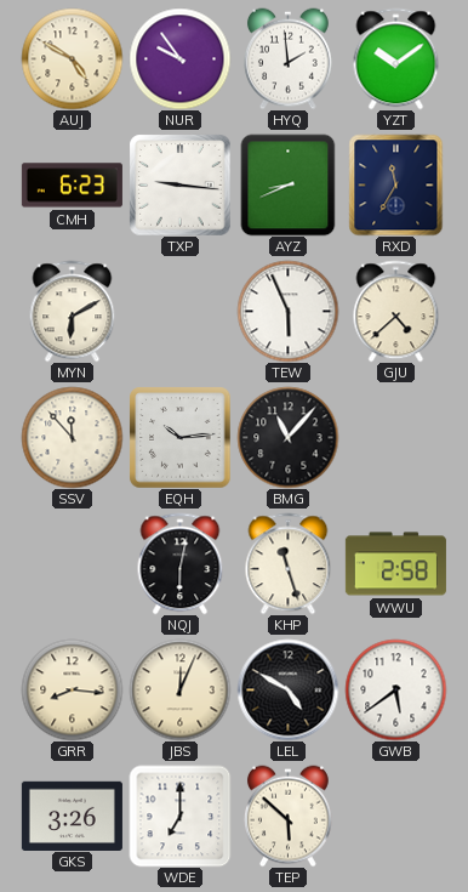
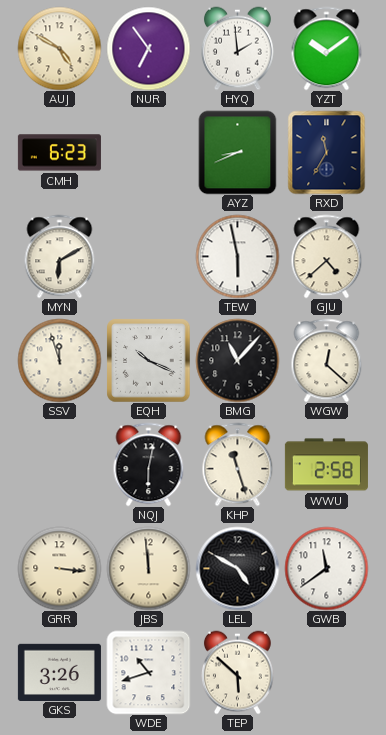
NUR: 9:54 -> 6:54 (148, 48)
TXP: 9:16 -> none (179, 184)
TEW: 5:56 -> 5:58 (237, 256)
SSV: 11:53 -> 11:57 (59, 360)
EQH: 10:14 -> 10:19 (148, 360)
WGW: none -> 12:22 (327, 360)
GRR: 8:16 -> 3:16 (59, 568)
JBS: 12:04 -> 11:59 (148, 568)
GWB: 5:39 -> 11:39 (326, 568)
WDE: 7:00 -> 10:42 (148, 672)
